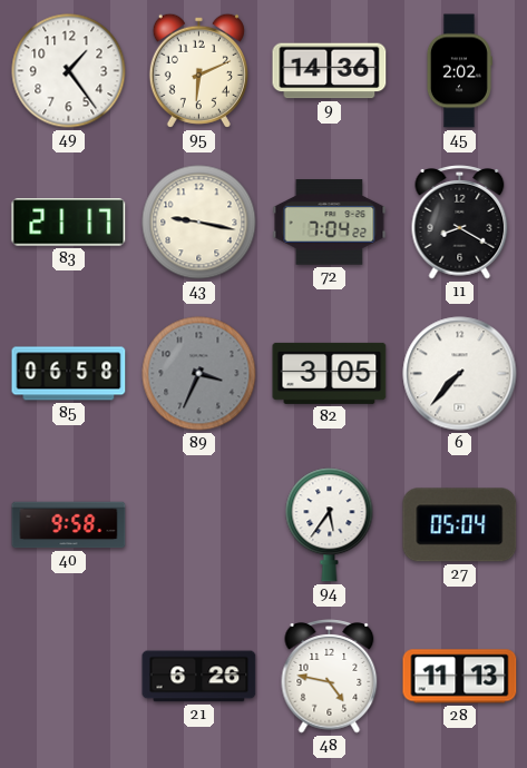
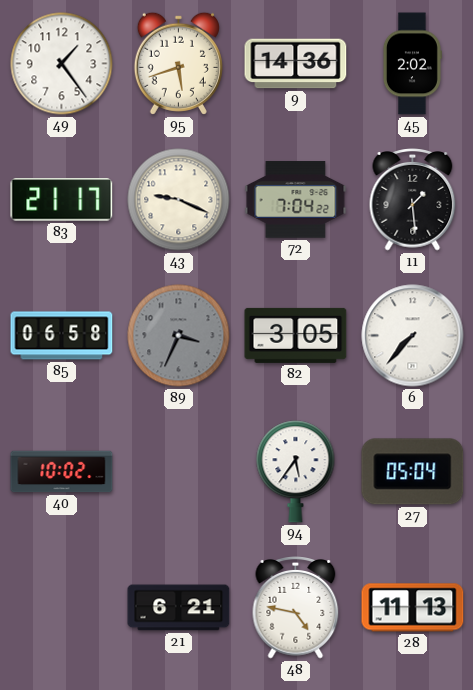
95: 6:11 -> 5:42 (178, 63)
43: 9:17 -> 9:19 (179, 200)
11: 8:20 -> 1:29 (413, 200)
40: 9:58 -> 10:02 (62, 472)
21: 6:26 -> 6:21 (179, 608)
